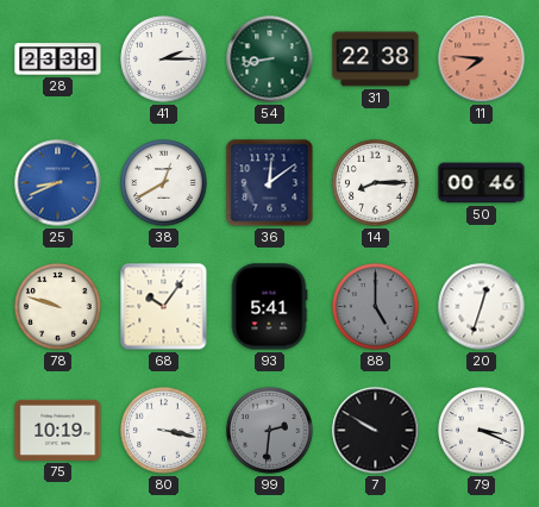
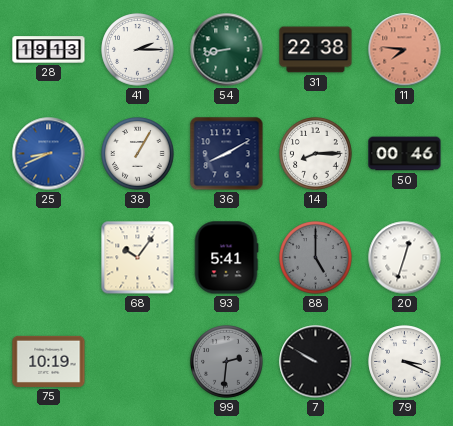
28: 23:38 -> 19:13 (49, 50)
38: 12:40 -> 1:05 (138, 154)
36: 12:09 -> 8:10 (227, 154)
78: 9:48 -> none (58, 307)
80: 3:17 -> none (164, 431)
